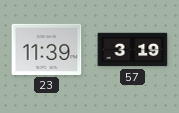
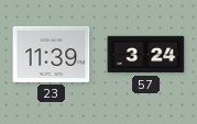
57: 3:19 -> 3:24 (146, 55)
